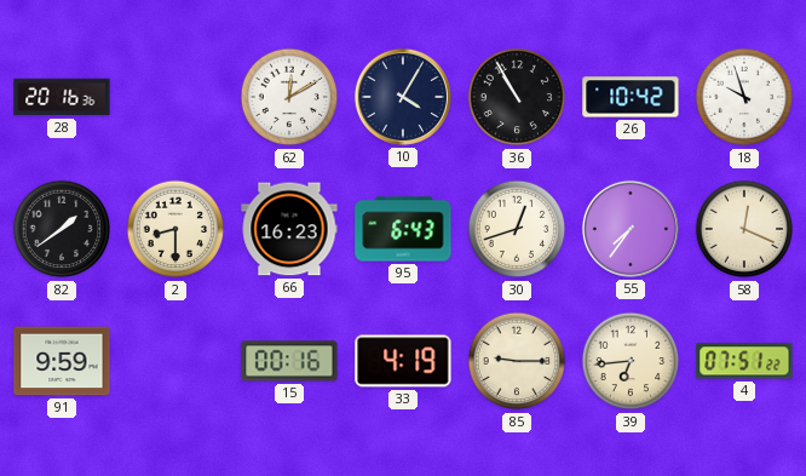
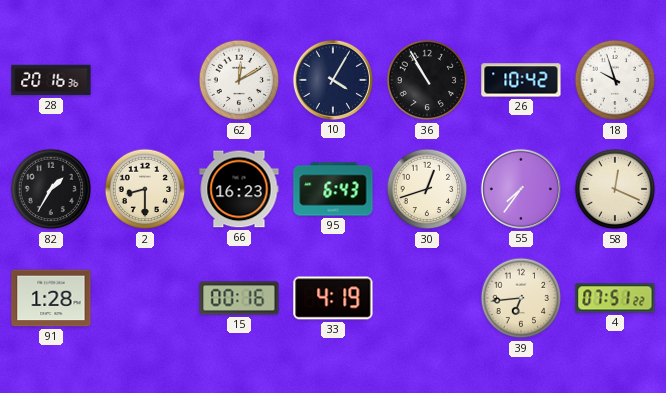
82: 1:39 -> 1:35 (51, 189)
91: 9:59 -> 1:28 (51, 298)
85: 9:15 -> none (517, 361)
